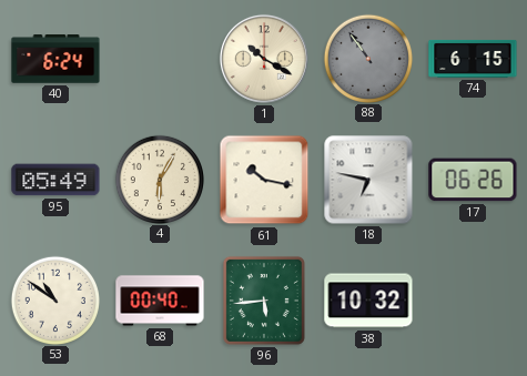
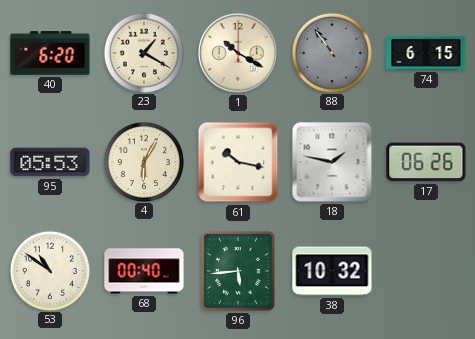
40: 6:24 -> 6:20 (50, 53)
23: none -> 1:20 (143, 52)
95: 05:49 -> 05:53 (50, 162)
18: 6:47 -> 1:47 (332, 162)
